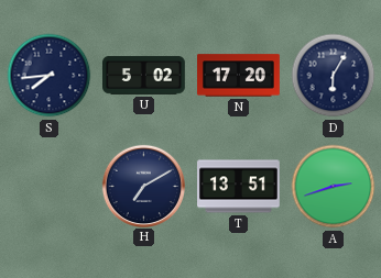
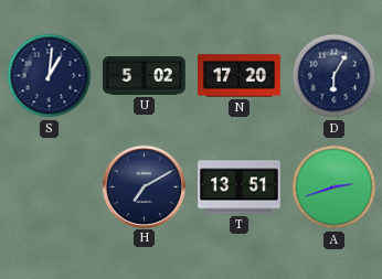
S: 7:44 -> 1:01 (50, 76)
